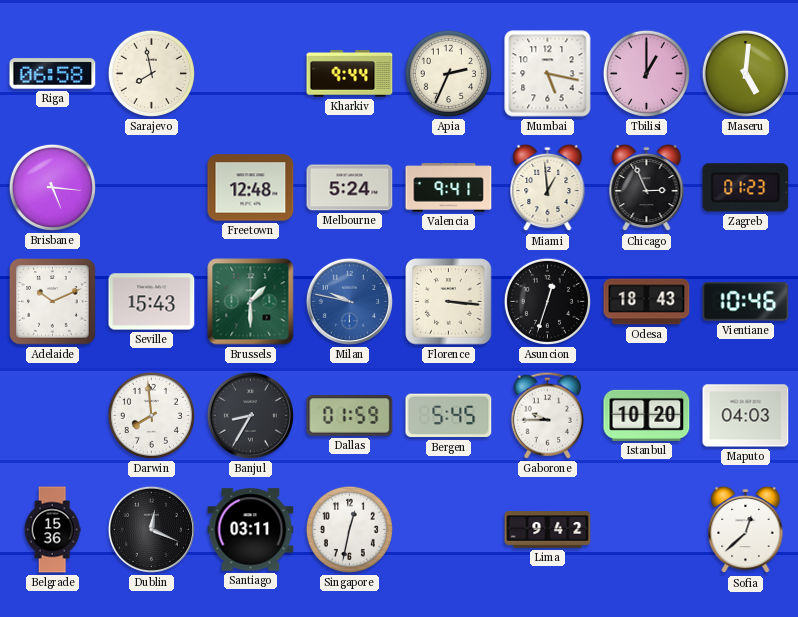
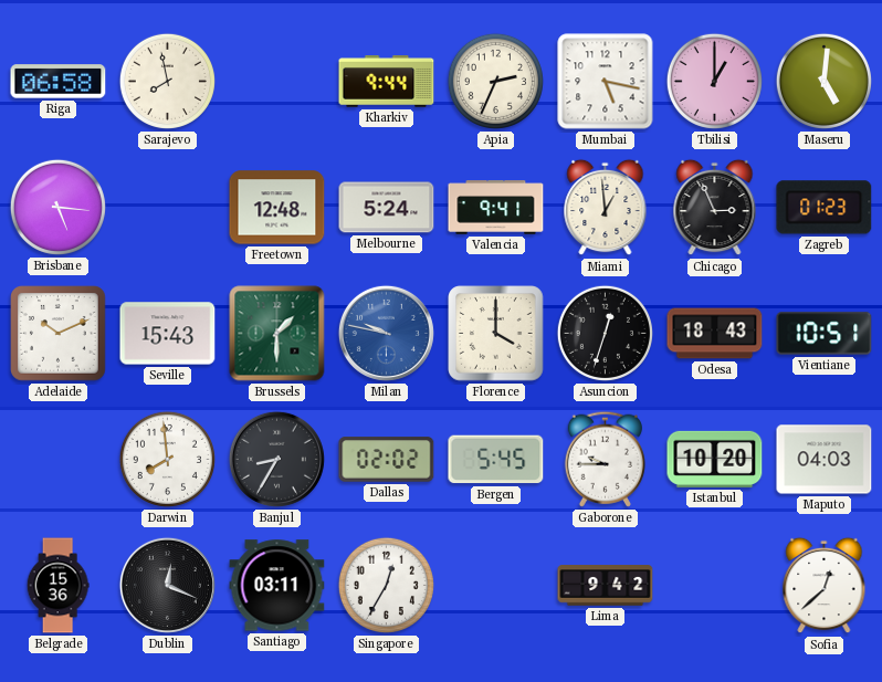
Florence: 3:16 -> 4:00 (496, 334)
Vientiane: 10:46 -> 10:51 (825, 334)
Dallas: 01:59 -> 02:02 (387, 460)
Singapore: 12:32 -> 12:35 (386, 585)
